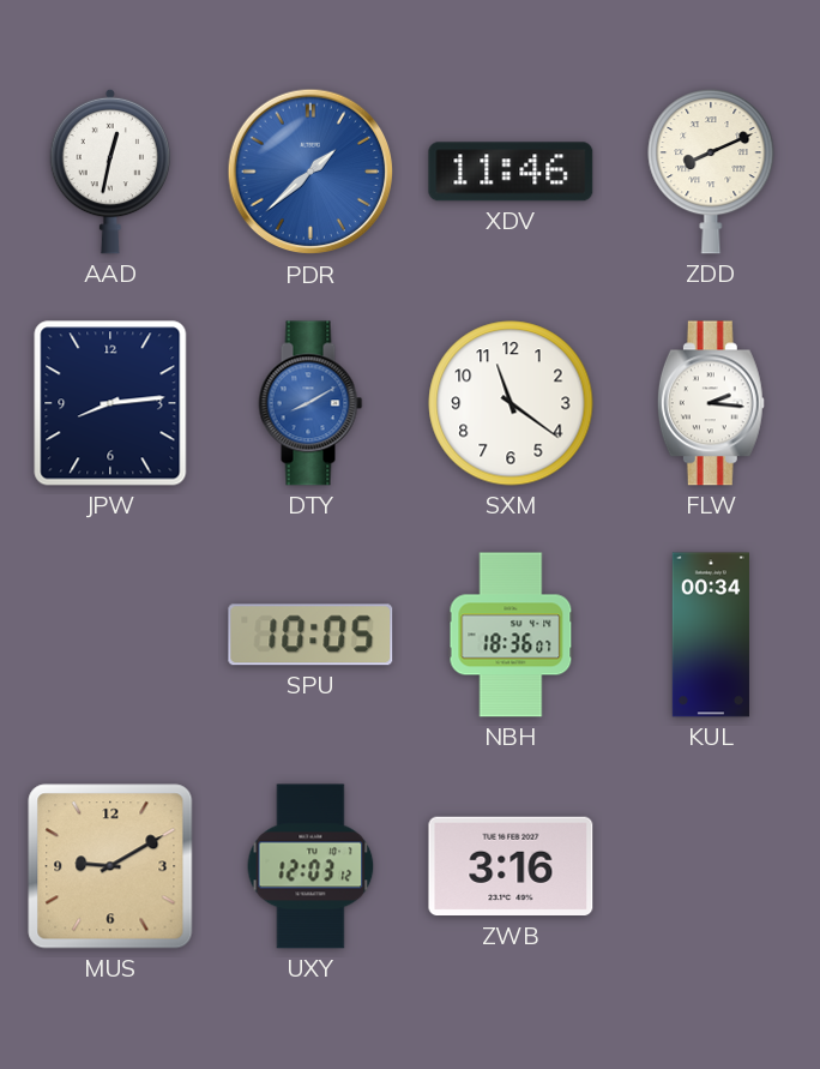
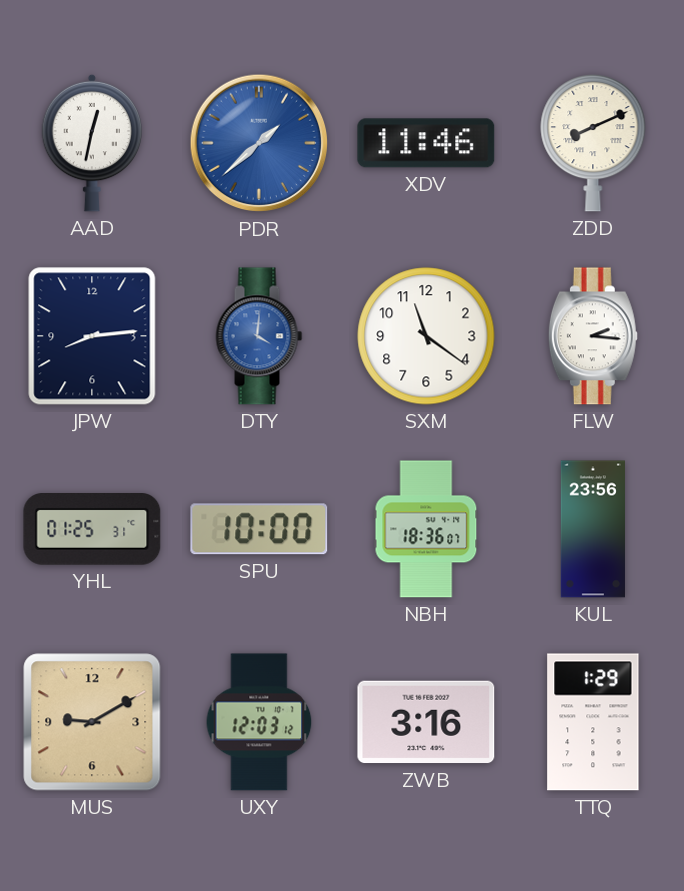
DTY: 8:10 -> 4:01 (259, 336)
YHL: none -> 01:25 (92, 530)
SPU: 10:05 -> 10:00 (259, 529)
KUL: 00:34 -> 23:56 (593, 529)
TTQ: none -> 1:29 (593, 722)
